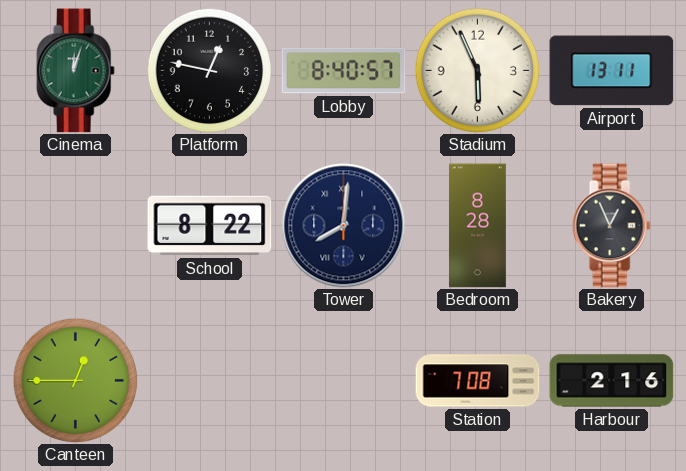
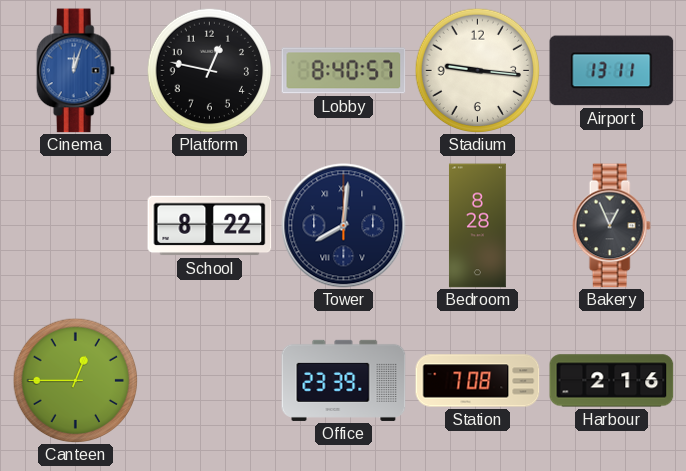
Cinema dial: green -> blue (75, 71)
Stadium: 5:56 -> 9:16 (477, 70)
Office: none -> 23:39 (344, 380)
